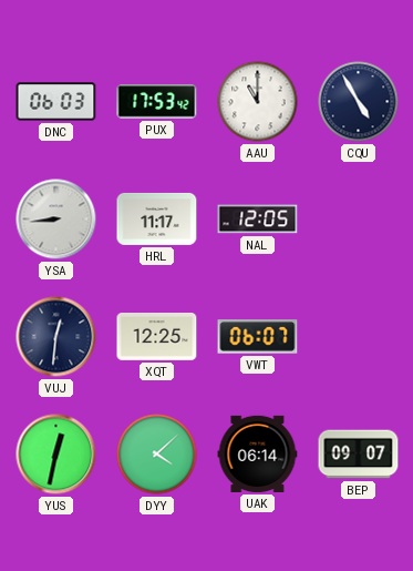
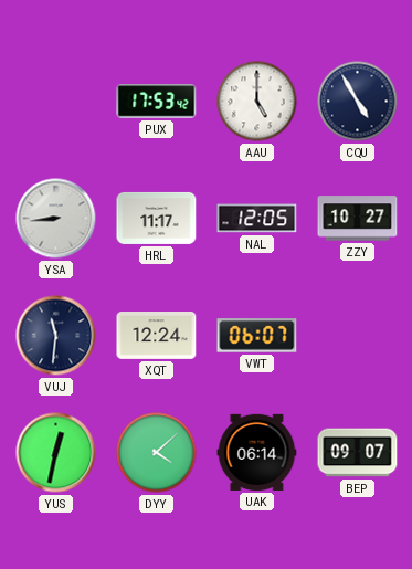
DNC: 06:03 -> none (56, 102)
AAU: 11:00 -> 5:00 (257, 102)
ZZY: none -> 10:27 (358, 219)
VUJ: 12:31 -> 11:31 (56, 336)
XQT: 12:25 -> 12:24 (157, 336)
